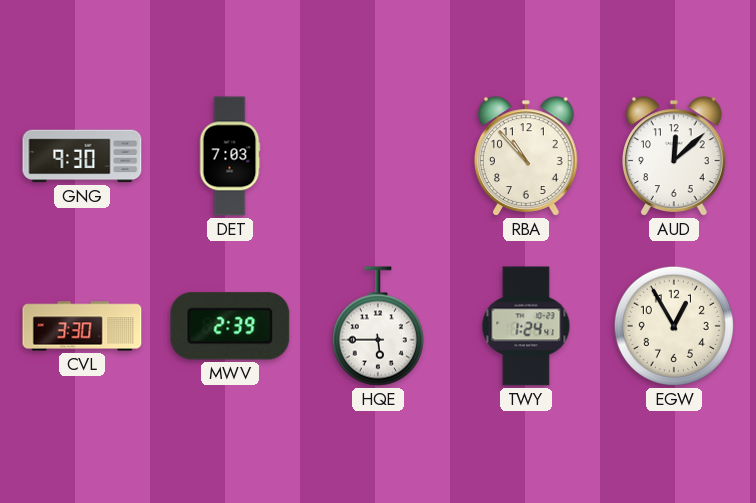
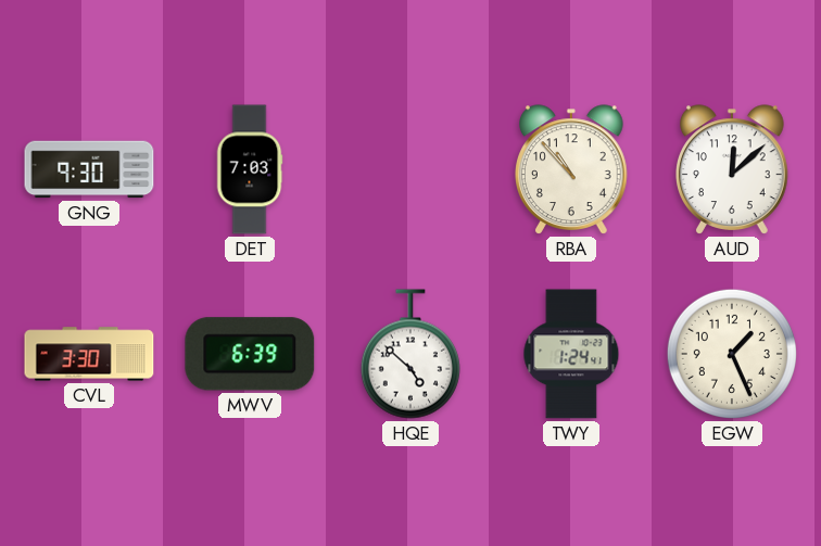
MWV: 2:39 -> 6:39 (250, 354)
HQE: 5:45 -> 4:52 (410, 354)
EGW: 12:55 -> 1:26 (732, 354)
